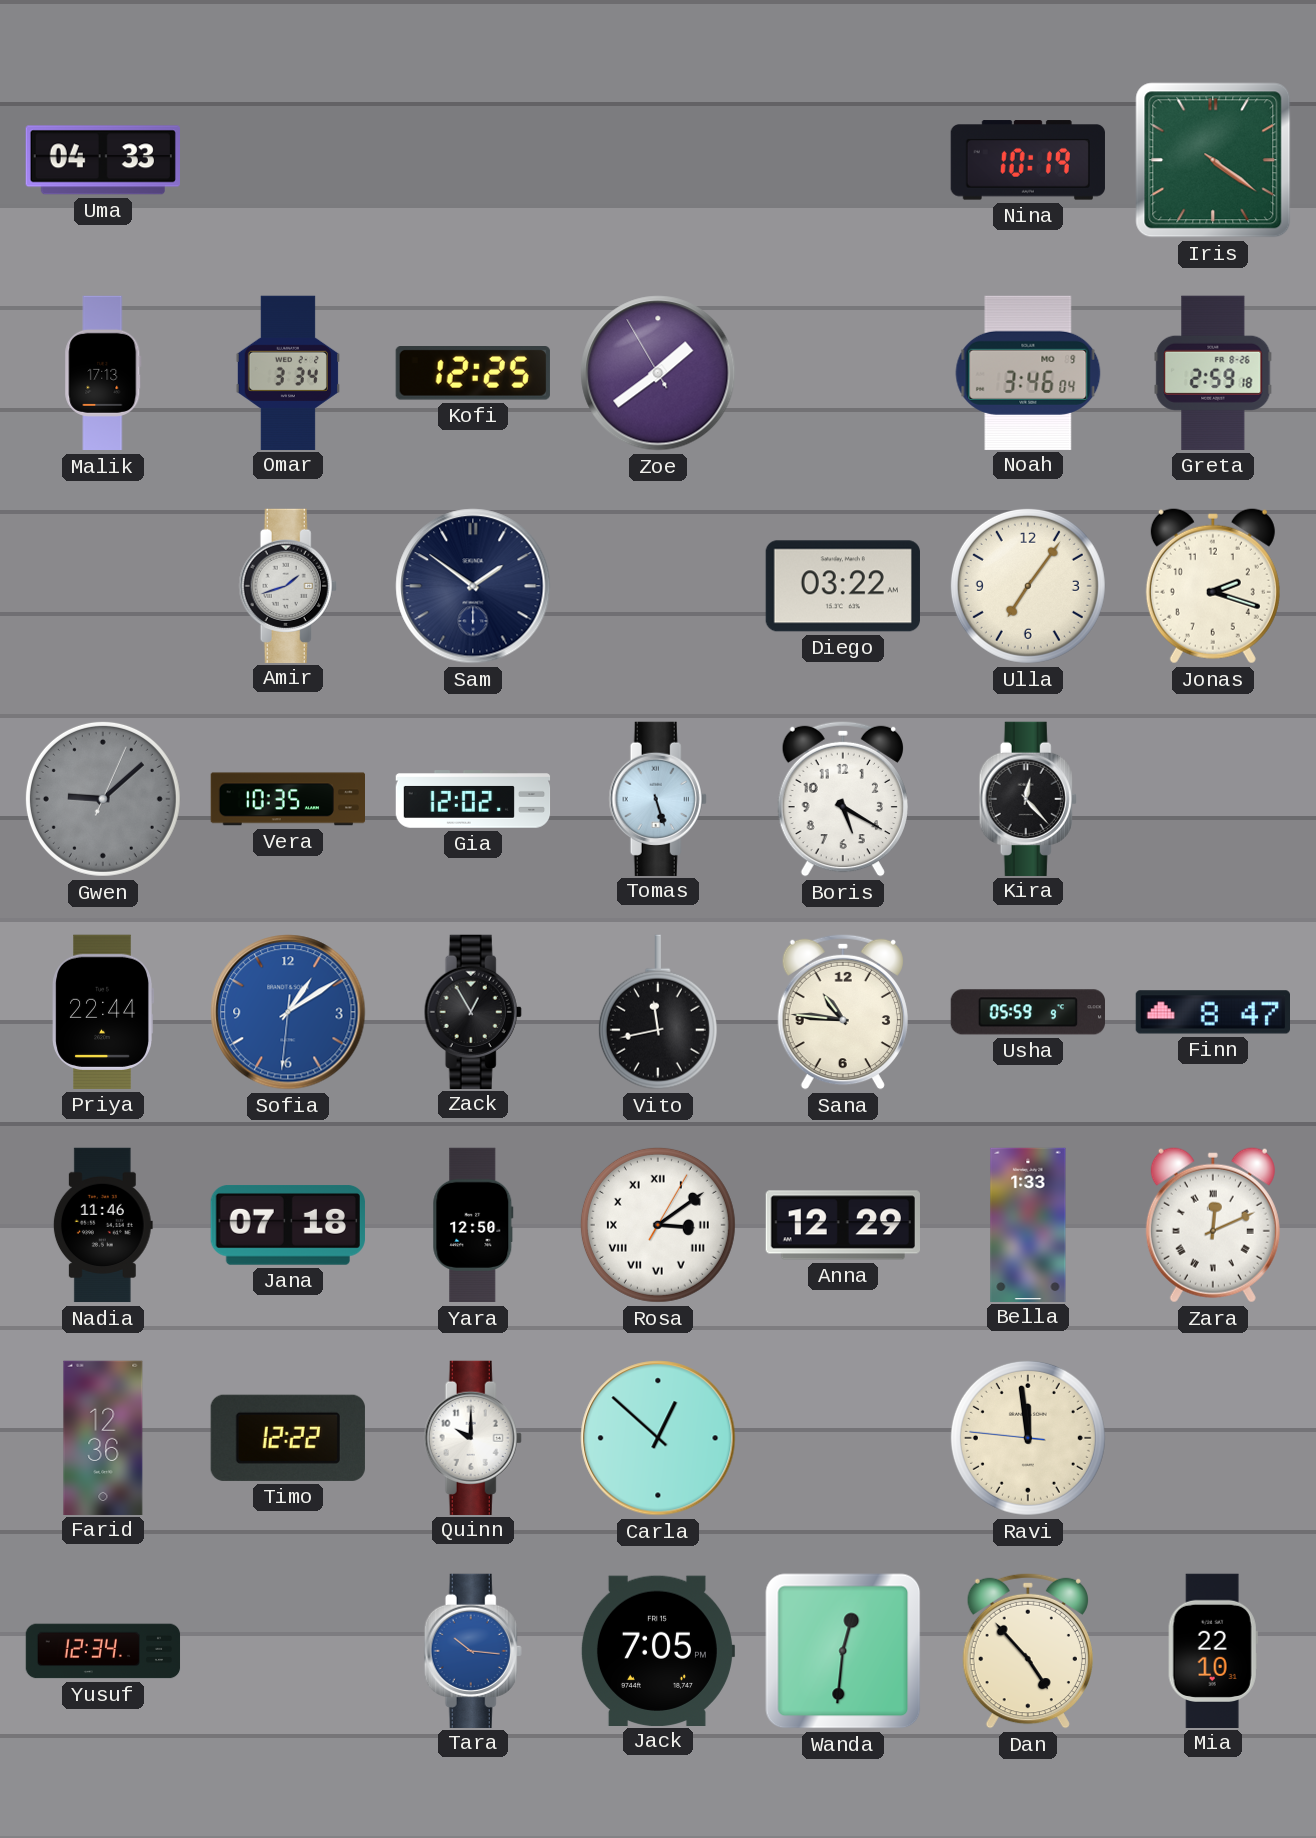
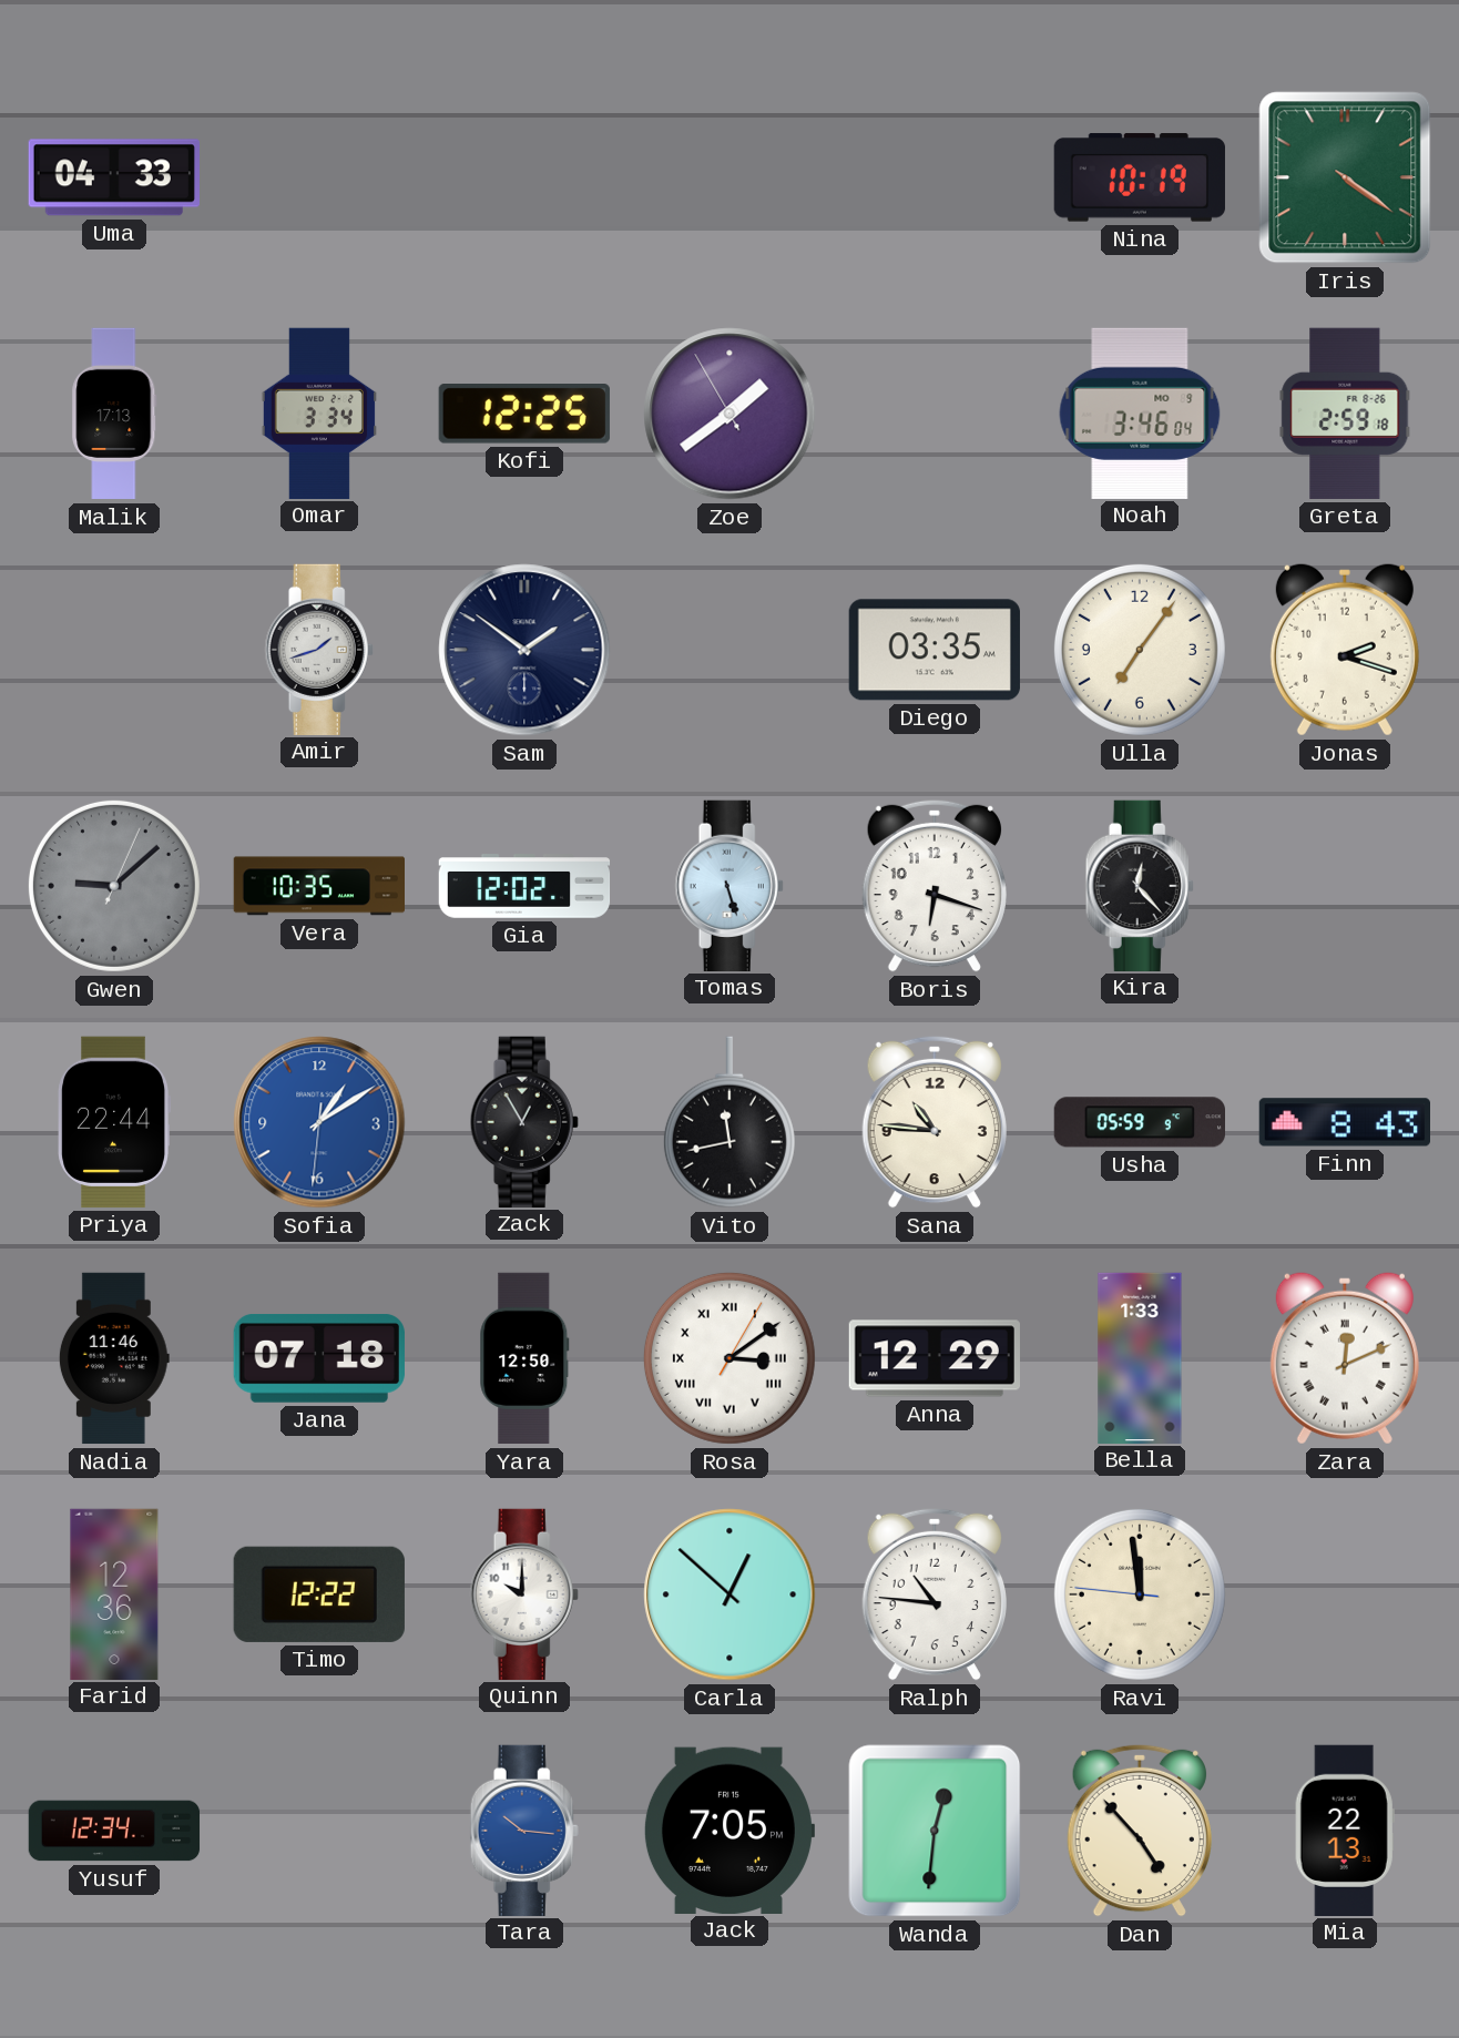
Diego: 03:22 -> 03:35 (935, 650)
Boris: 5:20 -> 6:18 (935, 886)
Finn: 8:47 -> 8:43 (1344, 1122)
Ralph: none -> 10:46 (935, 1594)
Mia: 22:10 -> 22:13 (1345, 1830)
